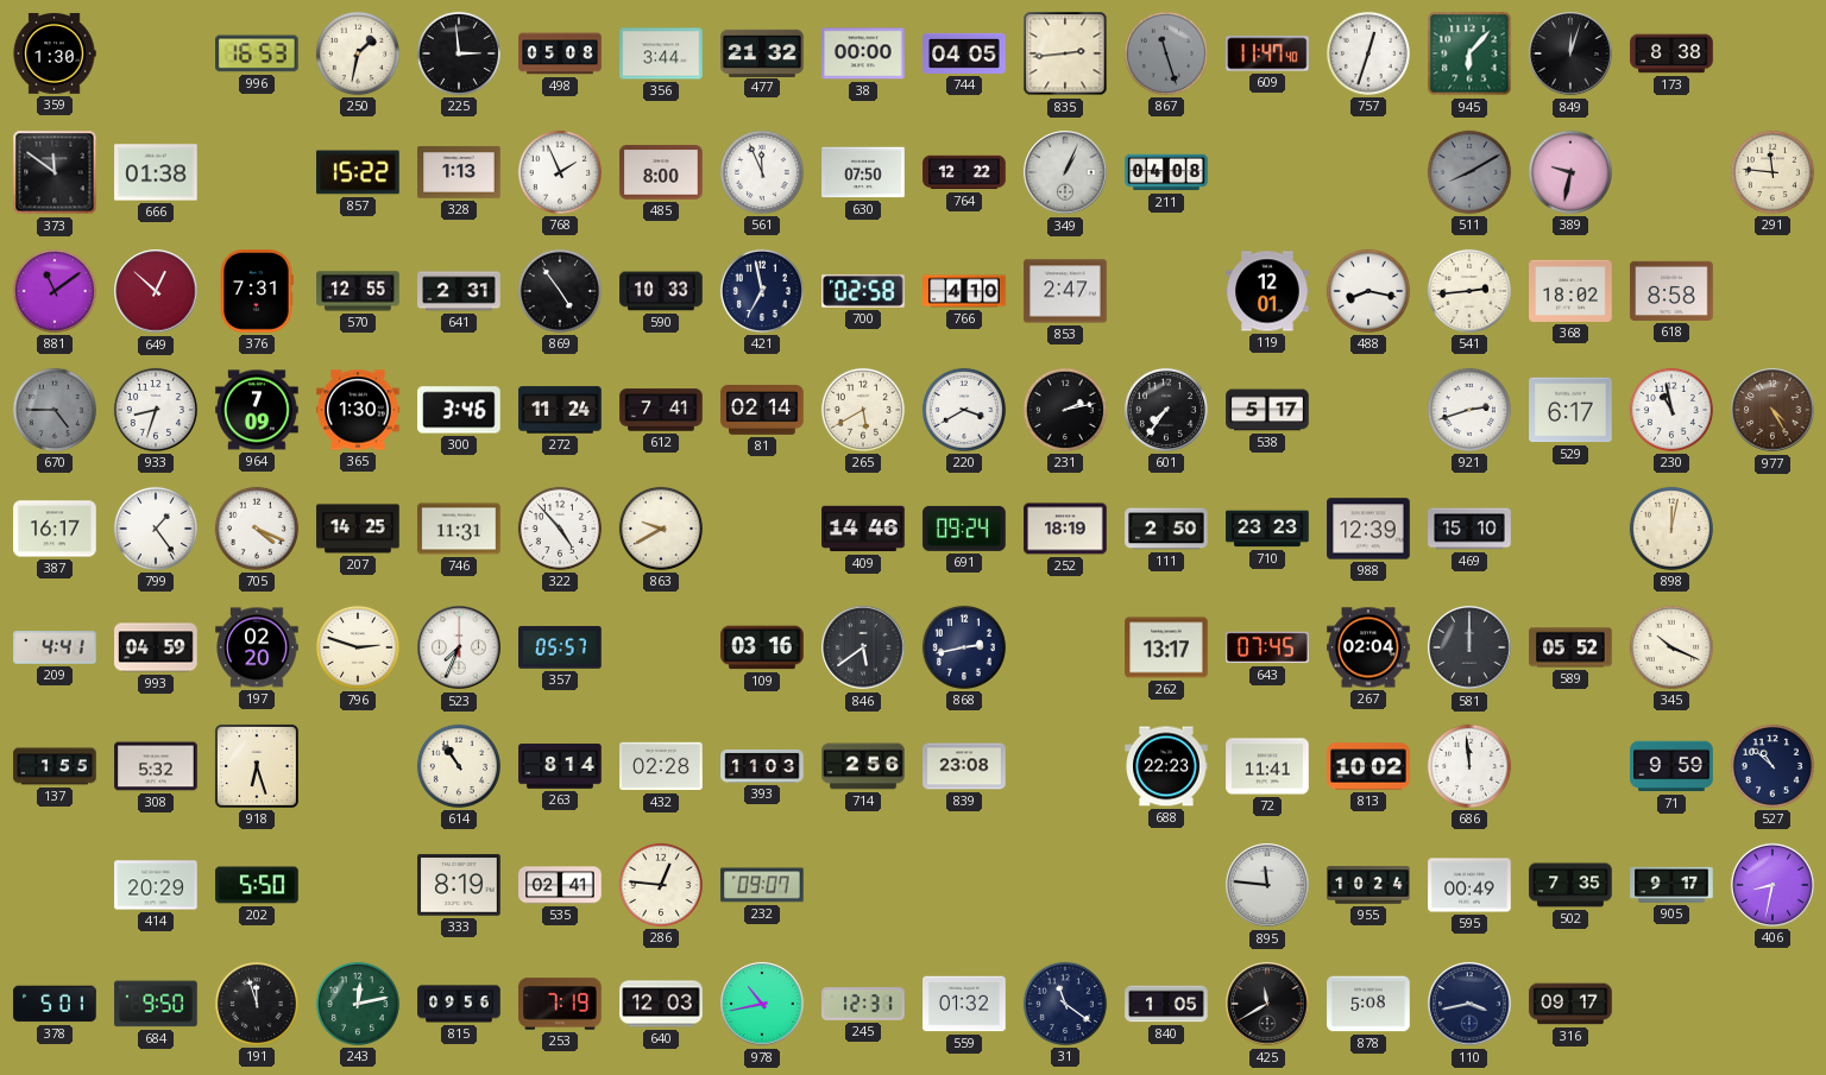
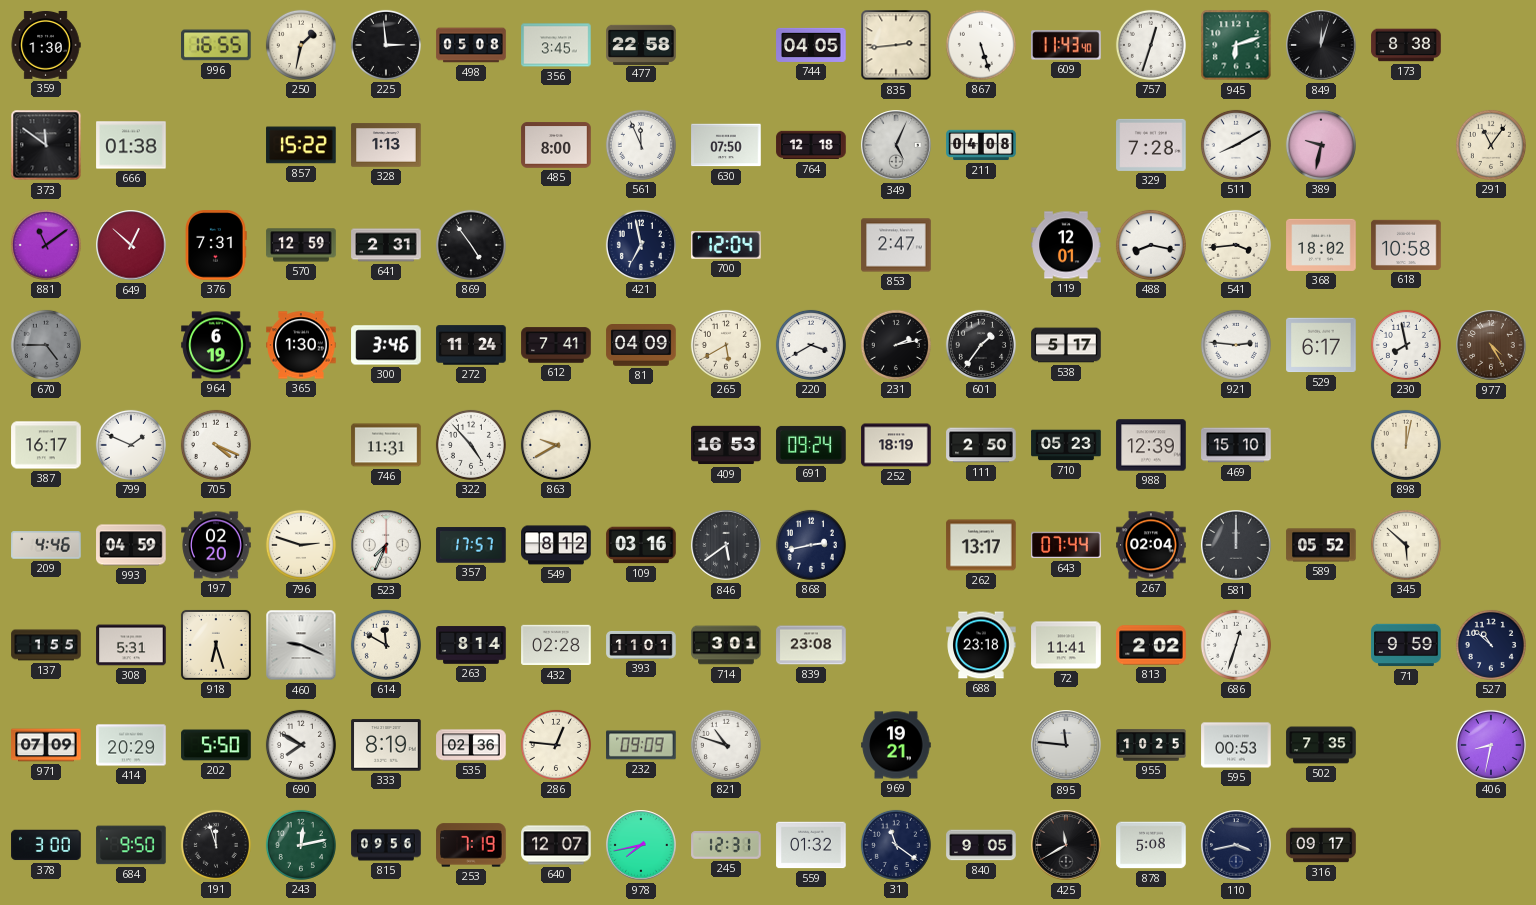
996: 16:53 -> 16:55 (217, 45)
356: 3:44 -> 3:45 (556, 45)
477: 21:32 -> 22:58 (641, 44)
38: 00:00 -> none (863, 53)
867: 11:27 -> 5:27 (981, 45)
867 dial: grey -> white (981, 45)
609: 11:47 -> 11:43 (1066, 45)
945: 6:07 -> 6:12 (1236, 45)
768: 1:56 -> none (560, 172)
764: 12:22 -> 12:18 (811, 145)
349: 1:04 -> 5:04 (896, 145)
329: none -> 7:28 (1151, 145)
511 dial: grey -> white (1236, 145)
291: 11:46 -> 11:06 (1491, 145)
570: 12:55 -> 12:59 (301, 245)
590: 10:33 -> none (661, 291)
700: 02:58 -> 12:04 (726, 246)
766: 4:10 -> none (964, 291)
541: 2:44 -> 3:44 (1236, 245)
618: 8:58 -> 10:58 (1406, 245)
933: 8:33 -> none (156, 410)
964: 7:09 -> 6:19 (216, 345)
81: 02:14 -> 04:09 (641, 346)
601: 7:36 -> 1:36 (981, 345)
921: 2:42 -> 2:46 (1236, 345)
230: 10:58 -> 7:58 (1406, 345)
799: 1:24 -> 1:49 (131, 445)
207: 14:25 -> none (358, 529)
409: 14:46 -> 16:53 (726, 445)
710: 23:23 -> 05:23 (1066, 445)
209: 4:41 -> 4:46 (46, 545)
357: 05:57 -> 17:57 (471, 545)
549: none -> 8:12 (556, 545)
643: 07:45 -> 07:44 (1066, 545)
345: 10:19 -> 5:52 (1406, 545)
308: 5:32 -> 5:31 (131, 645)
460: none -> 9:19 (301, 645)
614: 10:54 -> 11:50 (386, 645)
393: 11:03 -> 11:01 (641, 645)
714: 2:56 -> 3:01 (726, 645)
688: 22:23 -> 23:18 (981, 645)
813: 10:02 -> 2:02 (1151, 645)
686: 11:59 -> 12:33 (1236, 645)
971: none -> 07:09 (46, 745)
690: none -> 7:50 (301, 745)
535: 02:41 -> 02:36 (471, 745)
232: 09:07 -> 09:09 (641, 745)
821: none -> 10:48 (726, 745)
969: none -> 19:21 (896, 745)
955: 10:24 -> 10:25 (1151, 745)
595: 00:49 -> 00:53 (1236, 745)
905: 9:17 -> none (1671, 885)
378: 5:01 -> 3:00 (46, 845)
640: 12:03 -> 12:07 (556, 845)
978: 10:43 -> 7:43 (641, 845)
840: 1:05 -> 9:05 (981, 845)
